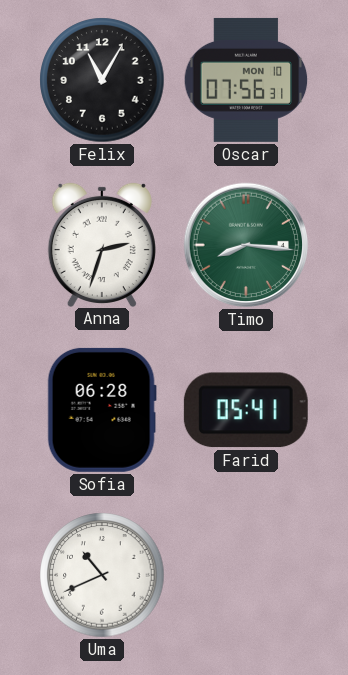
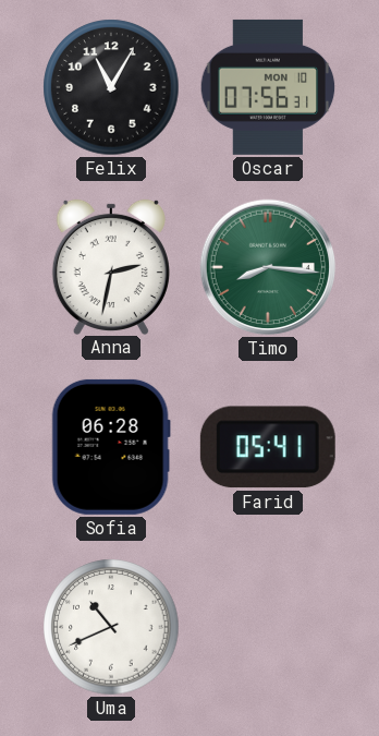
Anna: 2:33 -> 2:32 (111, 266)
